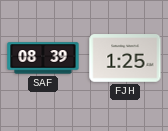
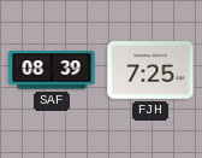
FJH: 1:25 -> 7:25 (150, 70)
